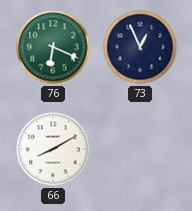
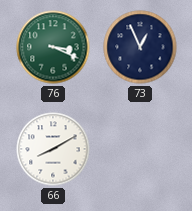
76: 6:19 -> 3:19 (53, 47)
